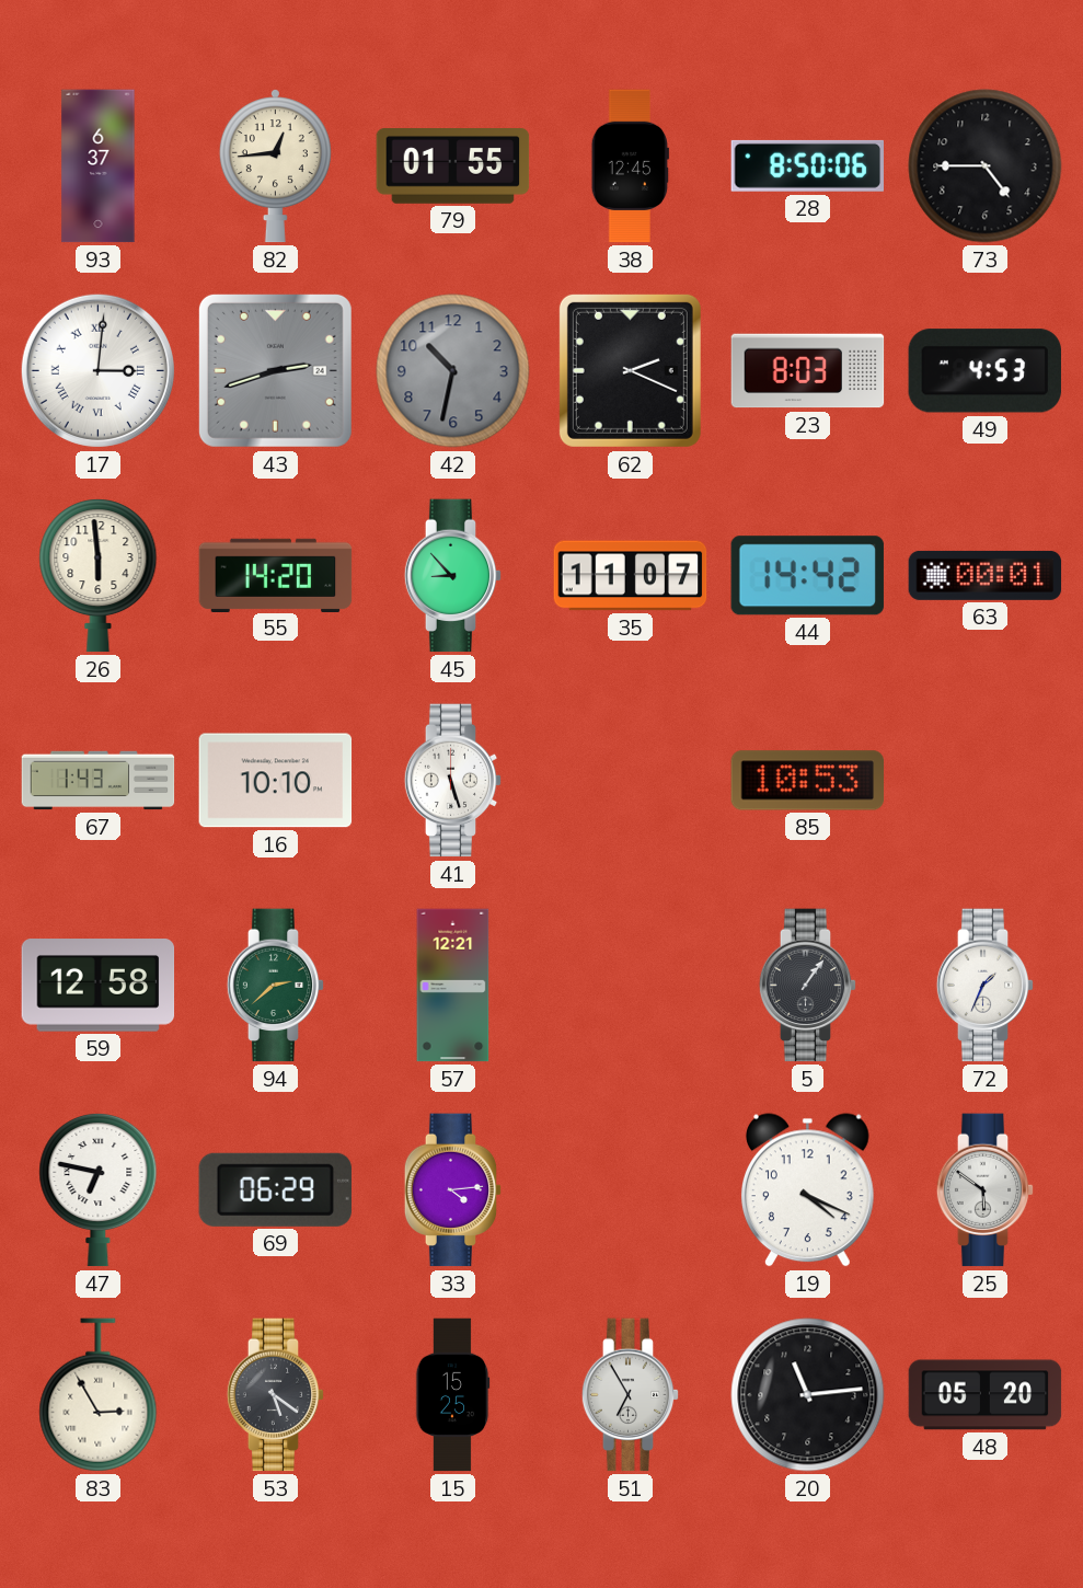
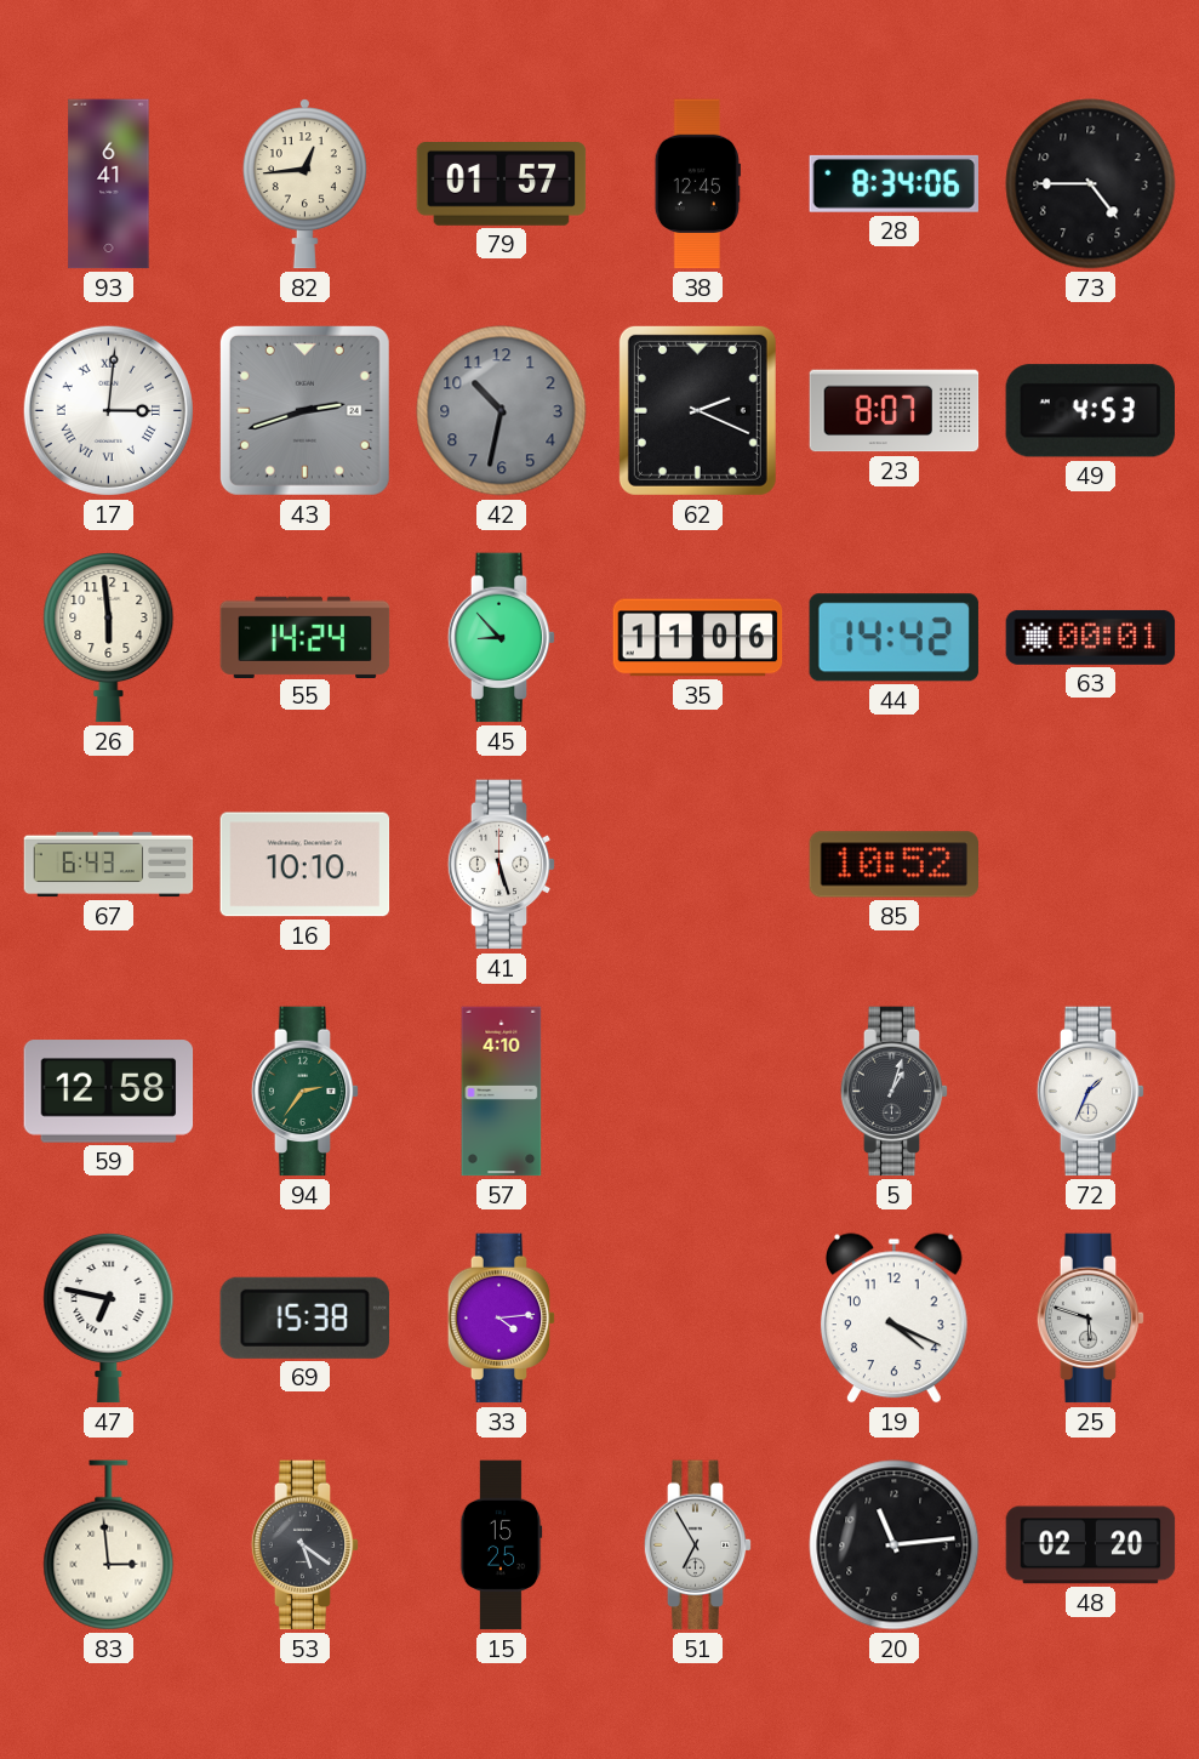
93: 6:37 -> 6:41 (109, 184)
79: 01:55 -> 01:57 (502, 184)
28: 8:50 -> 8:34 (895, 183)
23: 8:03 -> 8:07 (895, 411)
55: 14:20 -> 14:24 (306, 637)
35: 11:07 -> 11:06 (698, 638)
67: 1:43 -> 6:43 (109, 865)
85: 10:53 -> 10:52 (895, 865)
94: 2:38 -> 2:36 (306, 1092)
57: 12:21 -> 4:10 (502, 1092)
5: 1:06 -> 1:03 (895, 1092)
69: 06:29 -> 15:38 (304, 1317)
25: 5:51 -> 5:48 (1091, 1319)
83: 2:55 -> 2:59 (109, 1545)
48: 05:20 -> 02:20 (1091, 1545)
